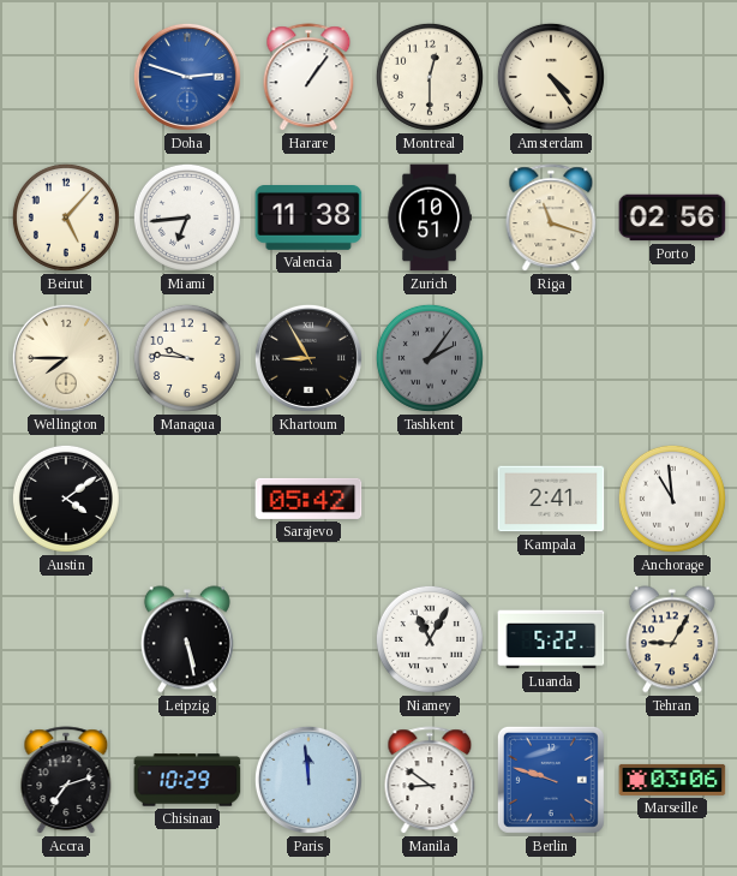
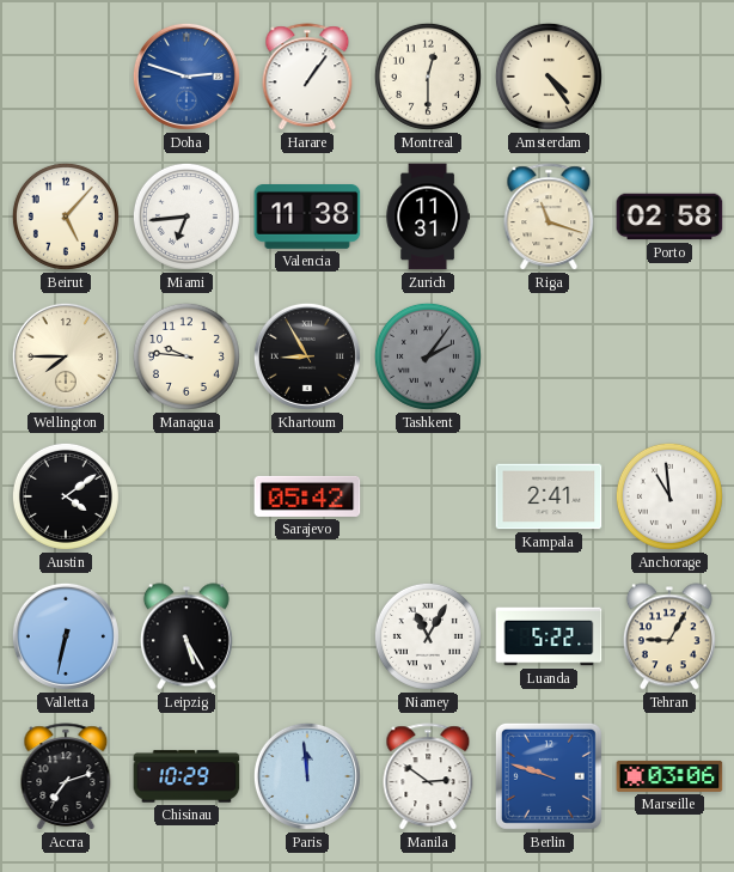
Zurich: 10:51 -> 11:31 (428, 217)
Porto: 02:56 -> 02:58 (669, 217)
Valletta: none -> 6:32 (66, 636)
Leipzig: 5:28 -> 5:25 (186, 636)
Manila: 8:51 -> 2:51 (428, 778)
